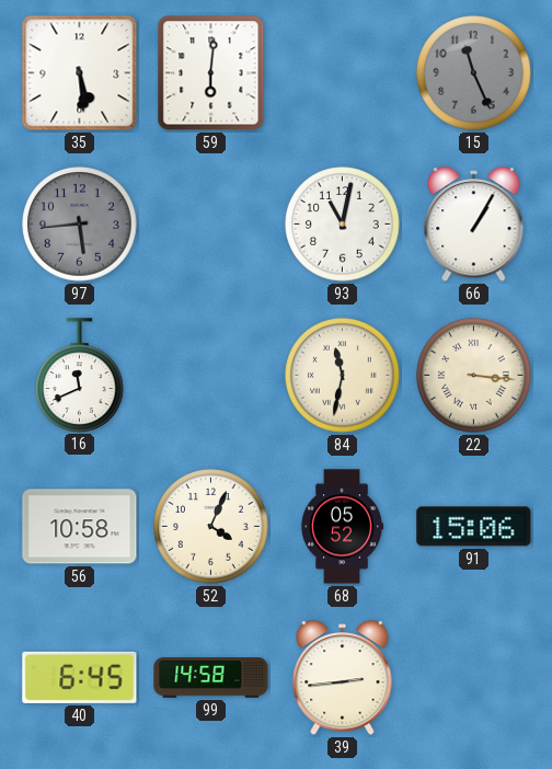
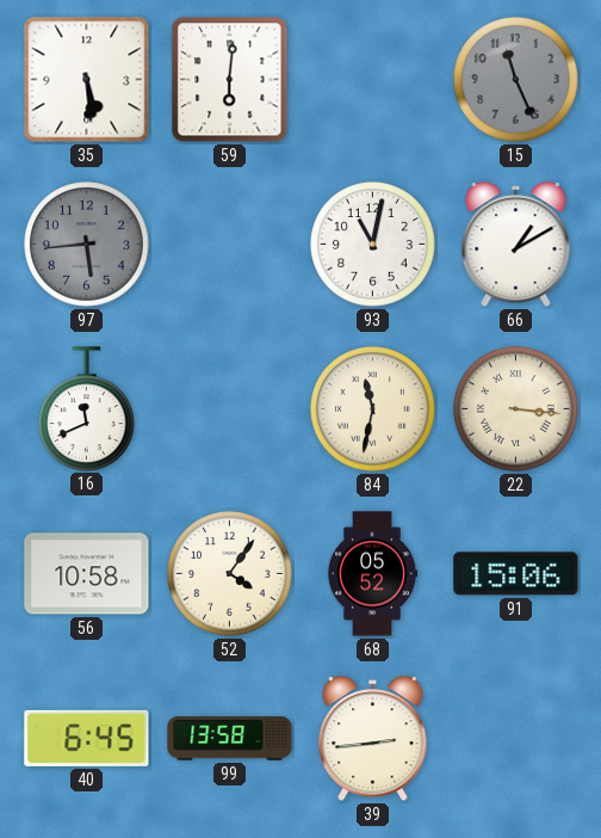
66: 1:05 -> 1:10 (516, 245)
52: 4:04 -> 4:06 (230, 574)
99: 14:58 -> 13:58 (230, 739)
